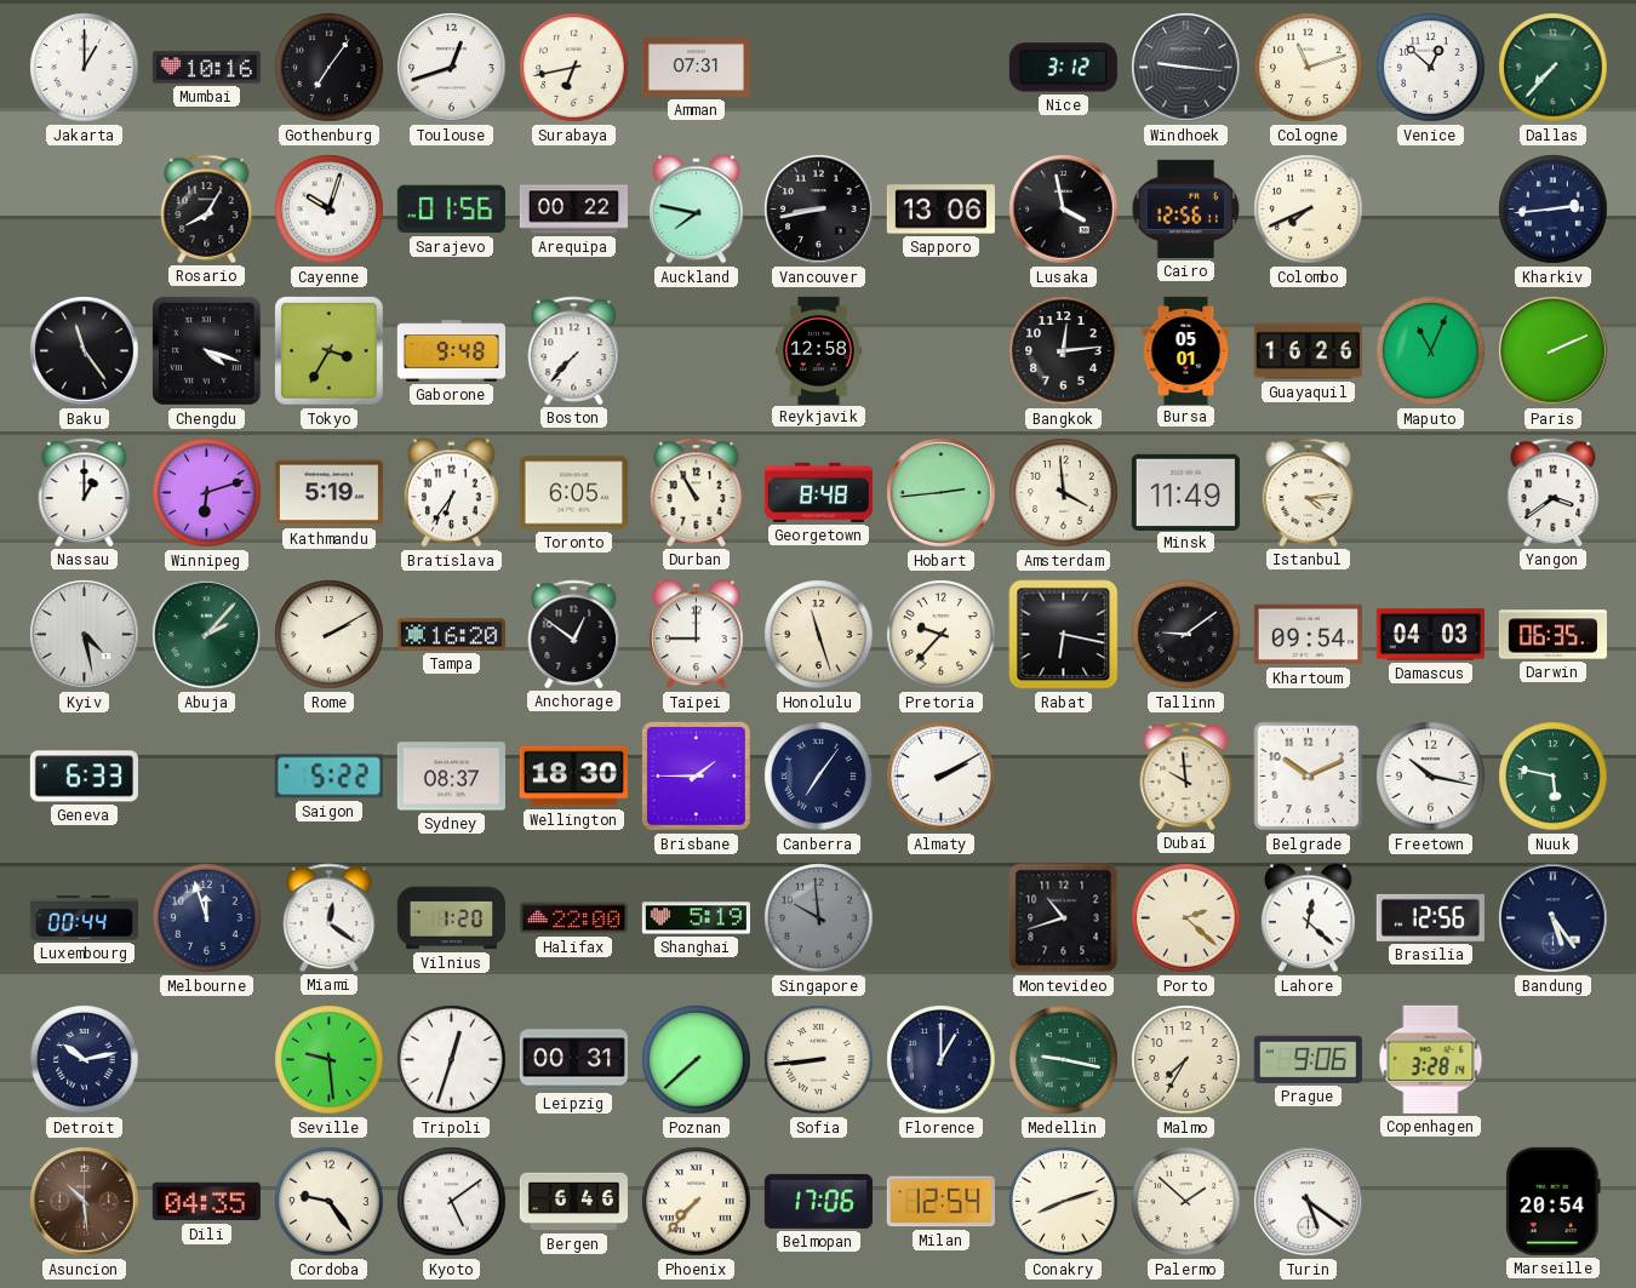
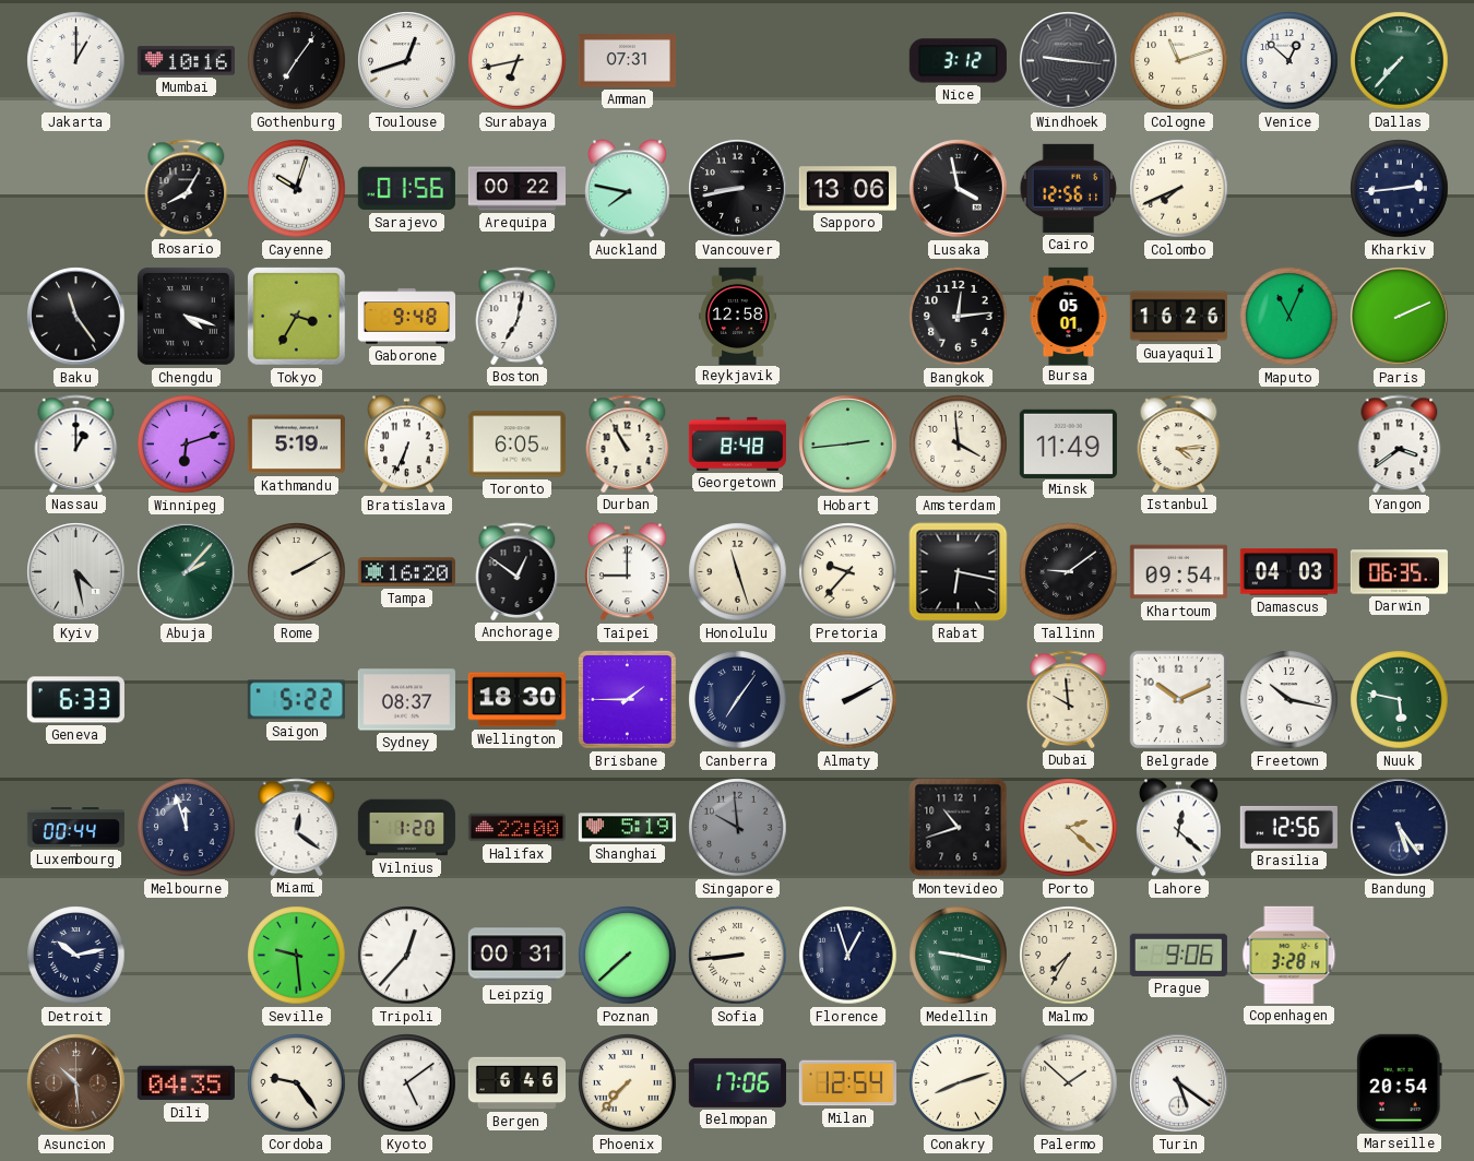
Boston: 7:37 -> 7:02 (518, 316)
Bratislava: 6:36 -> 6:34 (407, 445)
Tripoli: 12:33 -> 12:37 (407, 956)
Florence: 1:00 -> 12:57 (848, 956)
